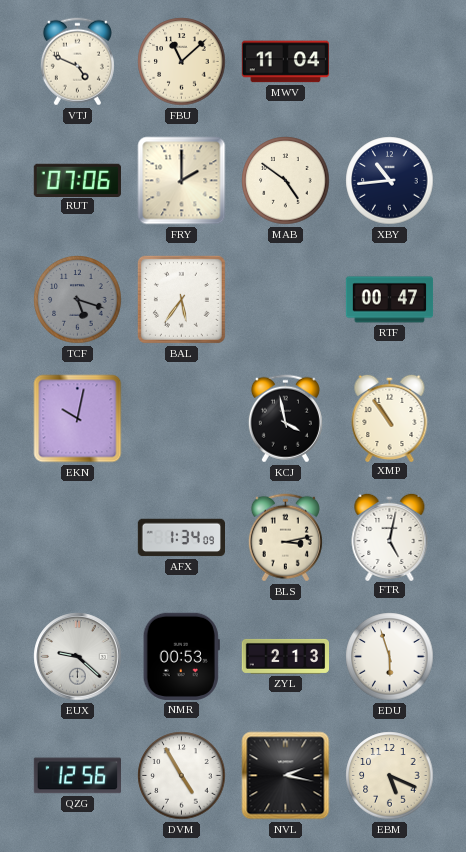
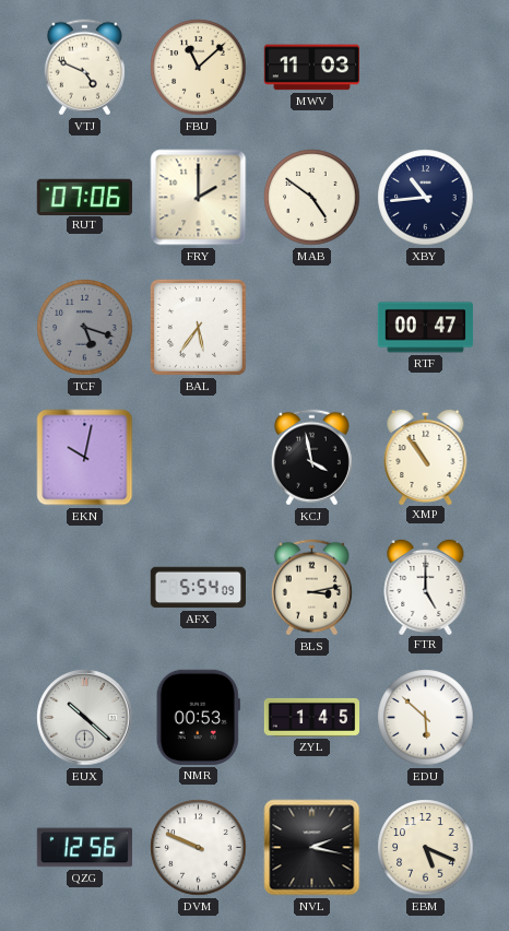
MWV: 11:04 -> 11:03 (311, 68)
AFX: 1:34 -> 5:54 (198, 588)
FTR: 5:02 -> 5:00 (426, 586)
EUX: 9:22 -> 10:22 (85, 718)
ZYL: 2:13 -> 1:45 (312, 717)
EDU: 5:57 -> 5:52 (426, 718)
DVM: 4:55 -> 9:49 (199, 848)
